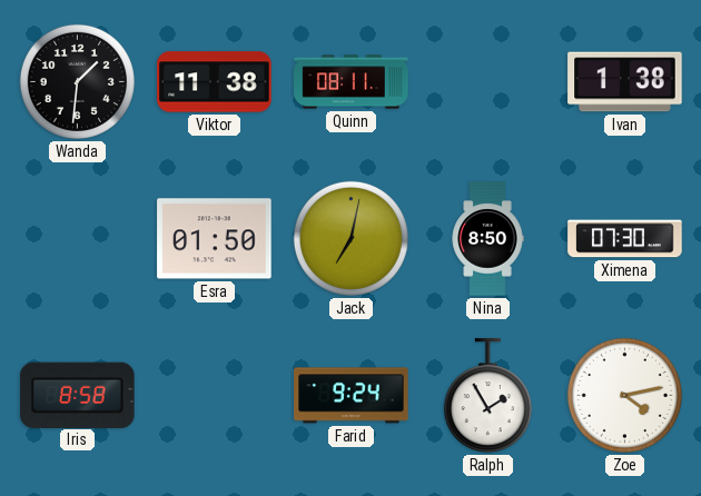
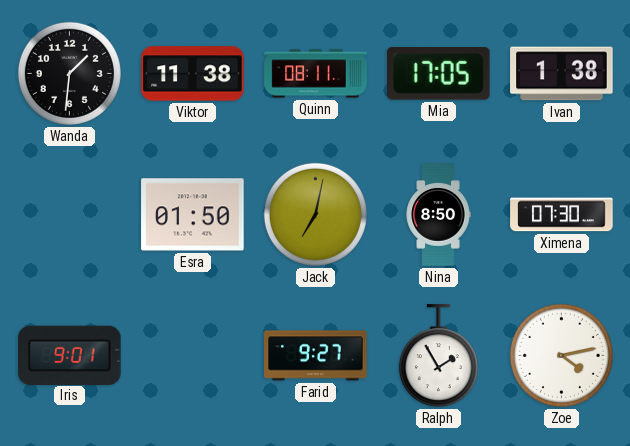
Mia: none -> 17:05 (439, 74)
Iris: 8:58 -> 9:01 (70, 355)
Farid: 9:24 -> 9:27 (316, 356)
